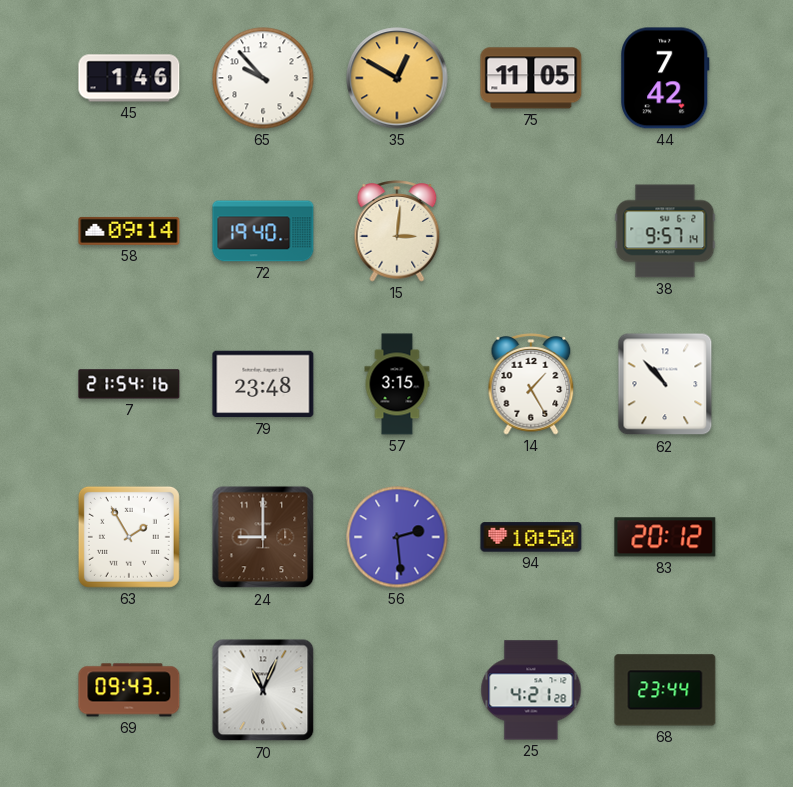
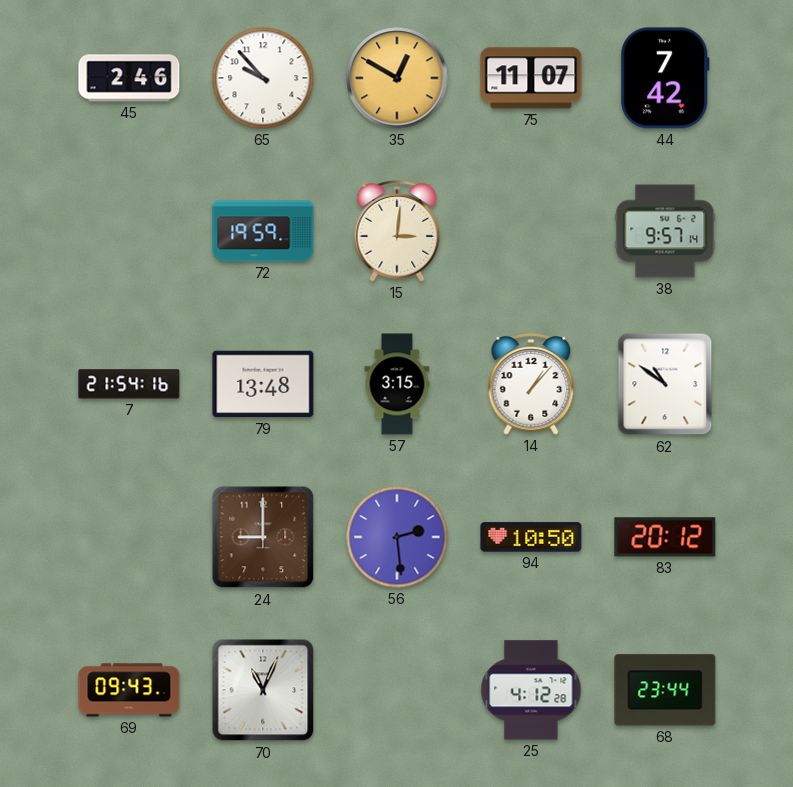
45: 1:46 -> 2:46 (129, 78)
75: 11:05 -> 11:07 (531, 78)
58: 09:14 -> none (129, 231)
72: 19:40 -> 19:59 (263, 231)
79: 23:48 -> 13:48 (263, 384)
14: 1:25 -> 1:07 (531, 384)
62: 10:53 -> 10:51 (665, 384)
63: 1:55 -> none (129, 537)
25: 4:21 -> 4:12 (531, 690)
